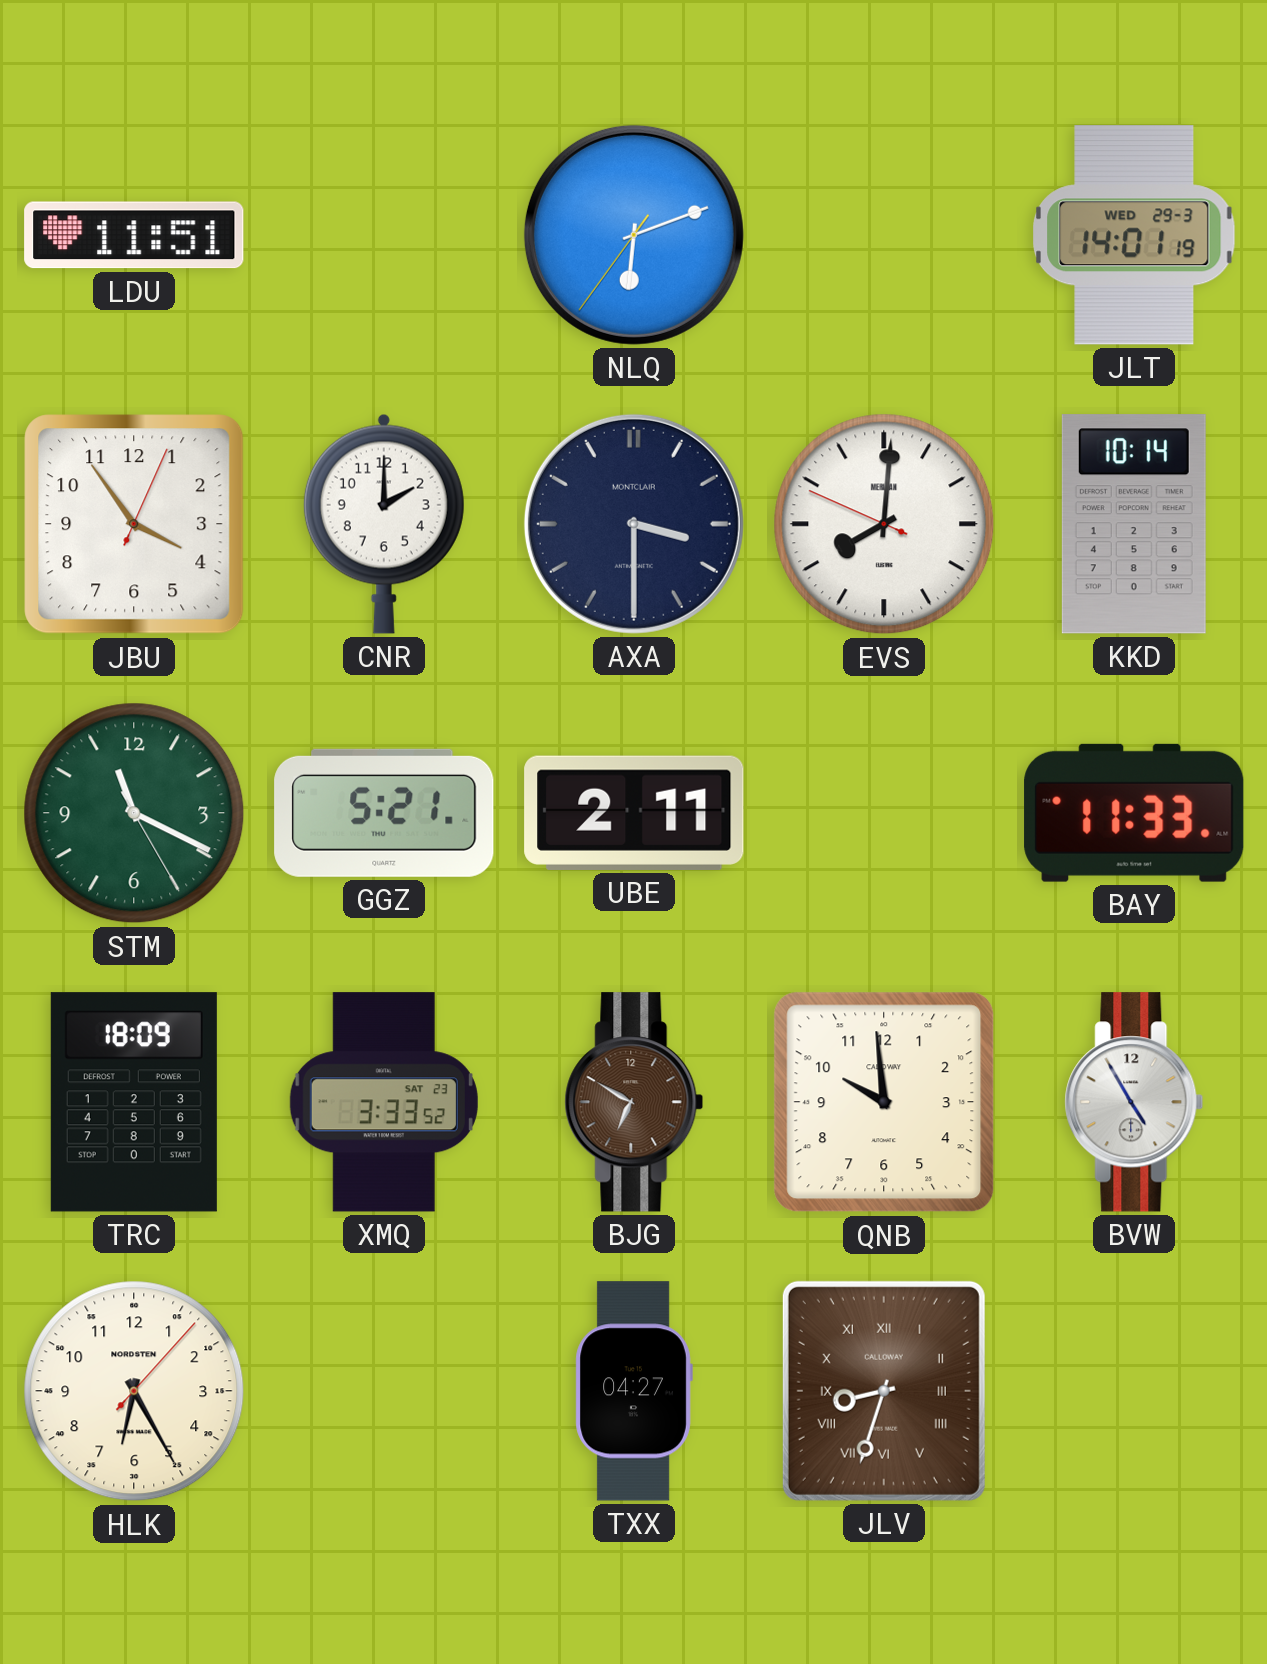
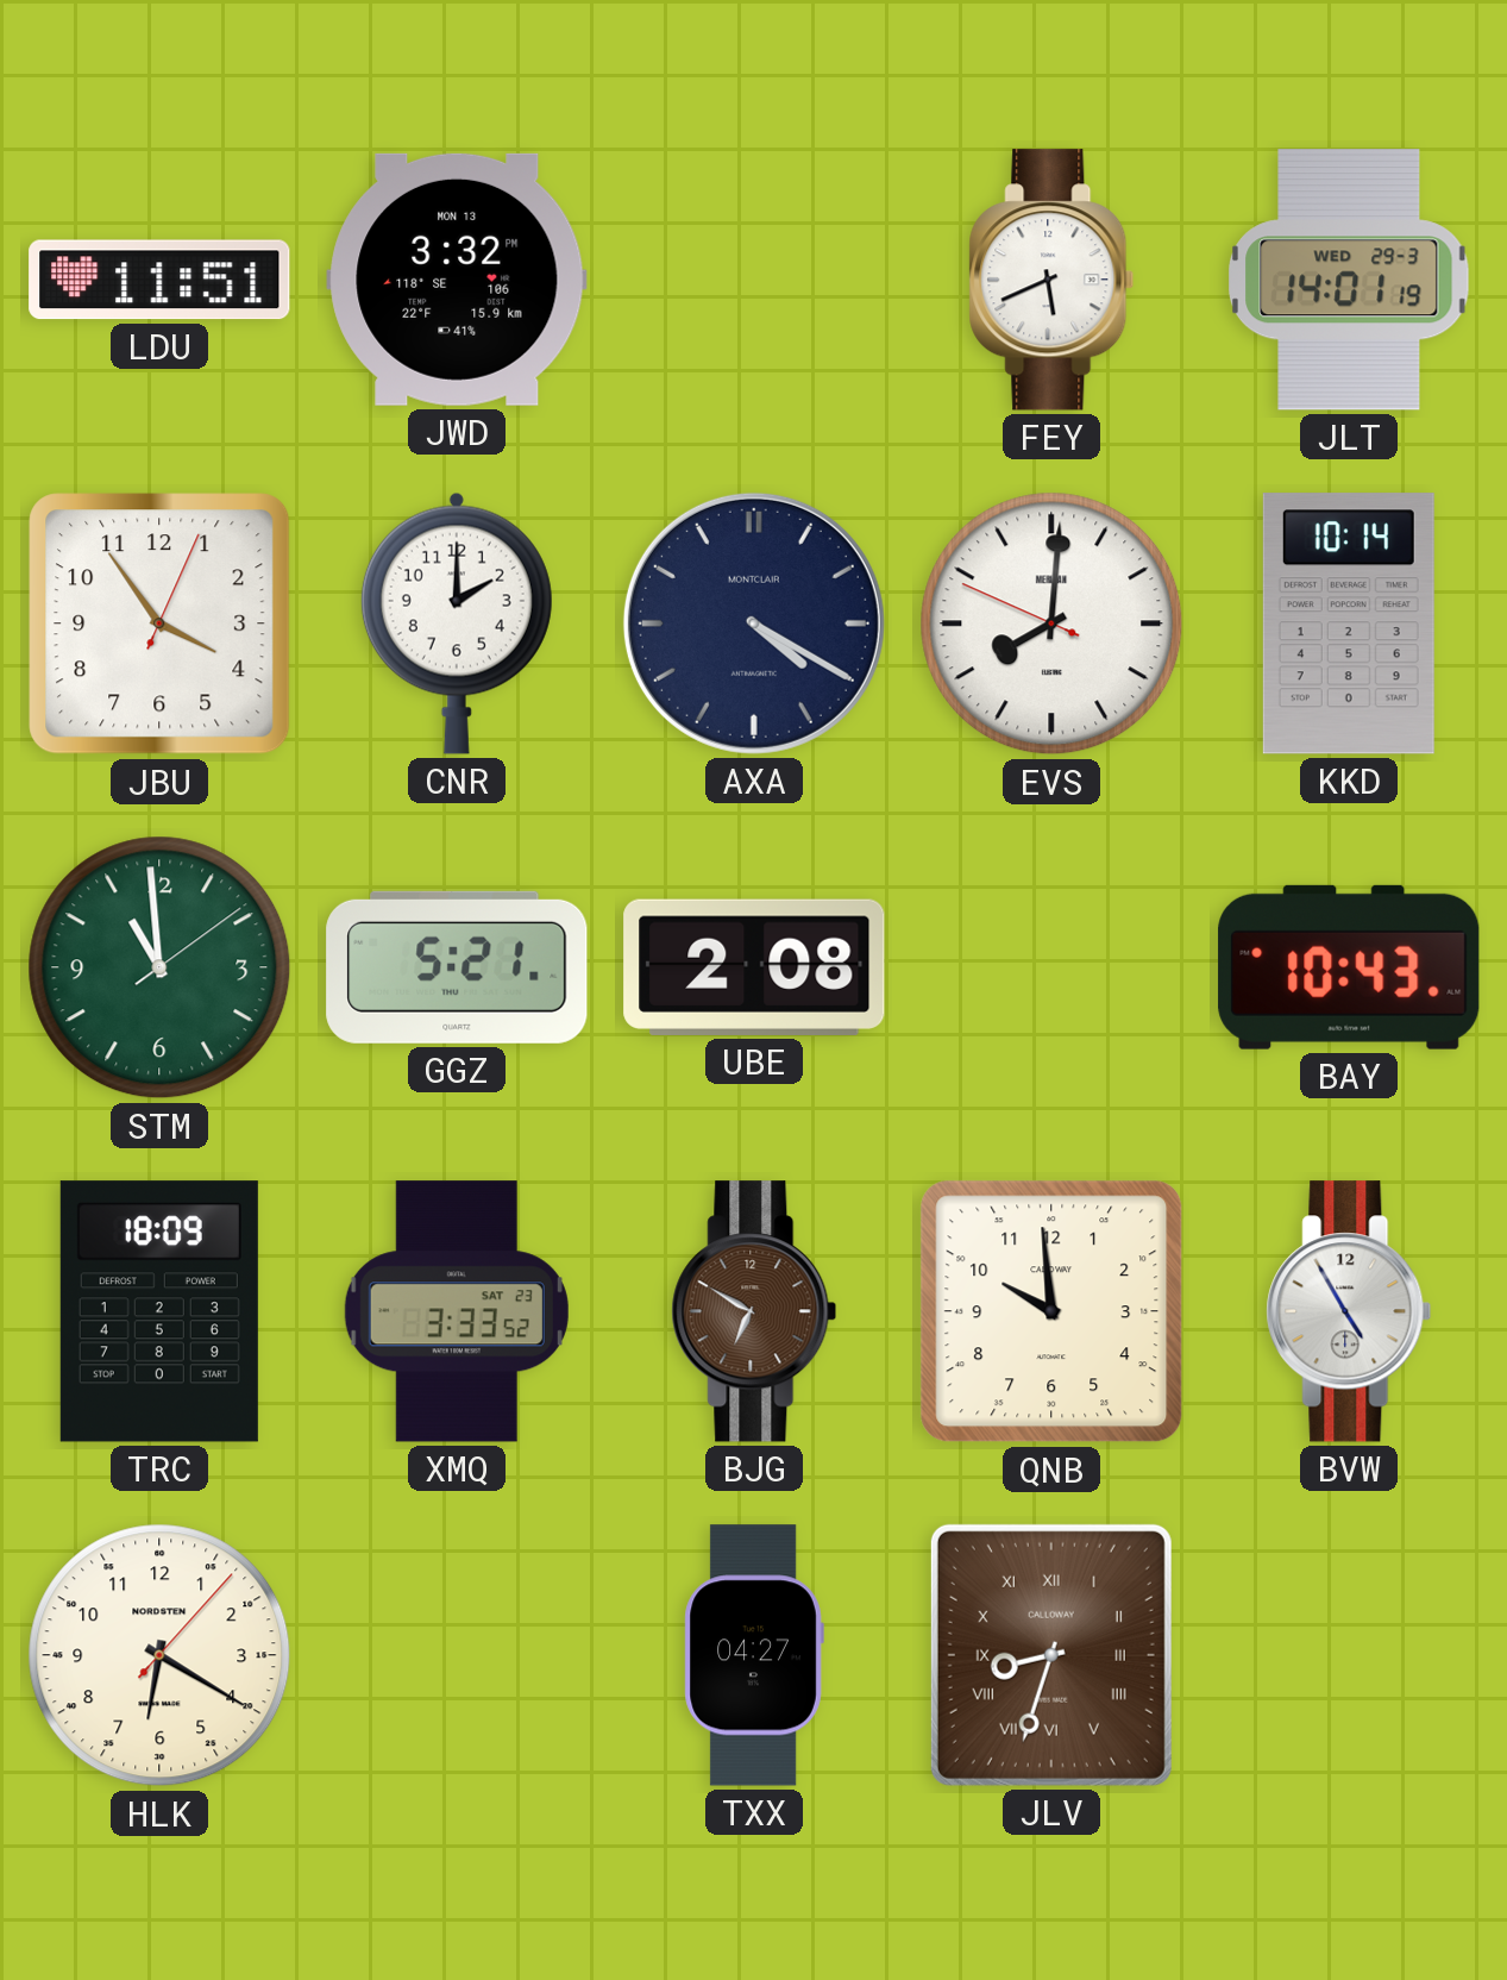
JWD: none -> 3:32 (457, 280)
NLQ: 6:11 -> none (634, 235)
FEY: none -> 5:41 (1051, 280)
AXA: 3:30 -> 4:20 (754, 624)
STM: 11:19 -> 10:59 (159, 967)
UBE: 2:11 -> 2:08 (754, 967)
BAY: 11:33 -> 10:43 (1349, 967)
HLK: 6:25 -> 6:20 (159, 1655)
